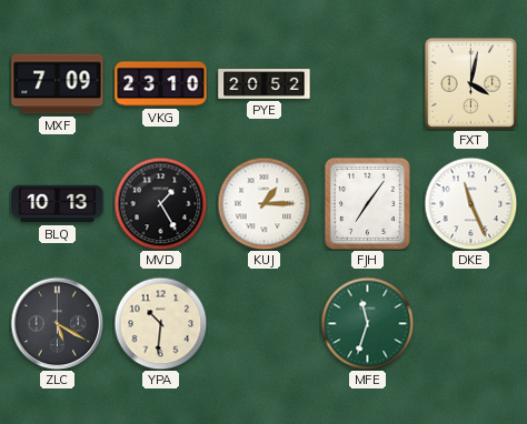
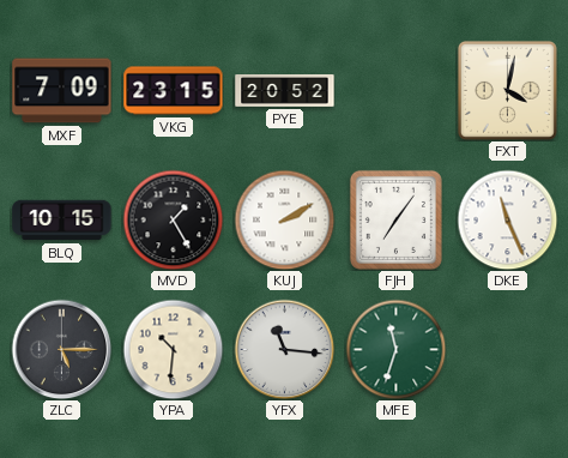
VKG: 23:10 -> 23:15 (174, 91)
BLQ: 10:13 -> 10:15 (62, 221)
KUJ: 1:15 -> 2:10 (284, 219)
ZLC: 5:20 -> 5:15 (61, 349)
YFX: none -> 11:16 (284, 349)
